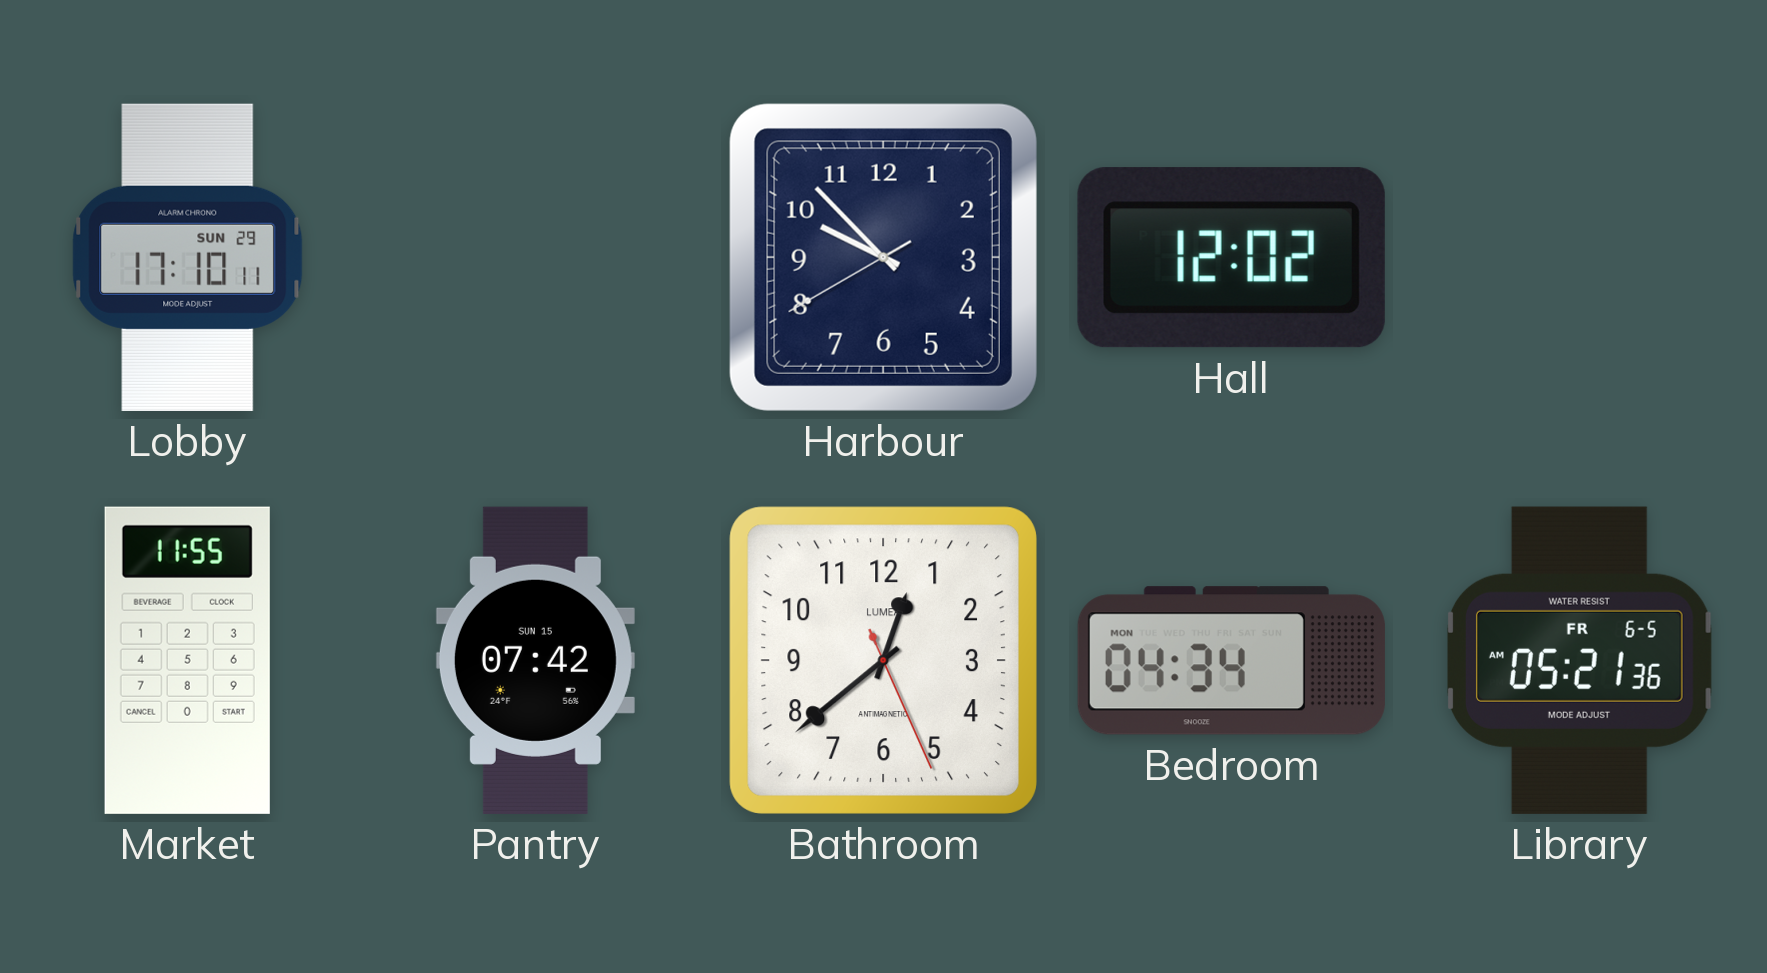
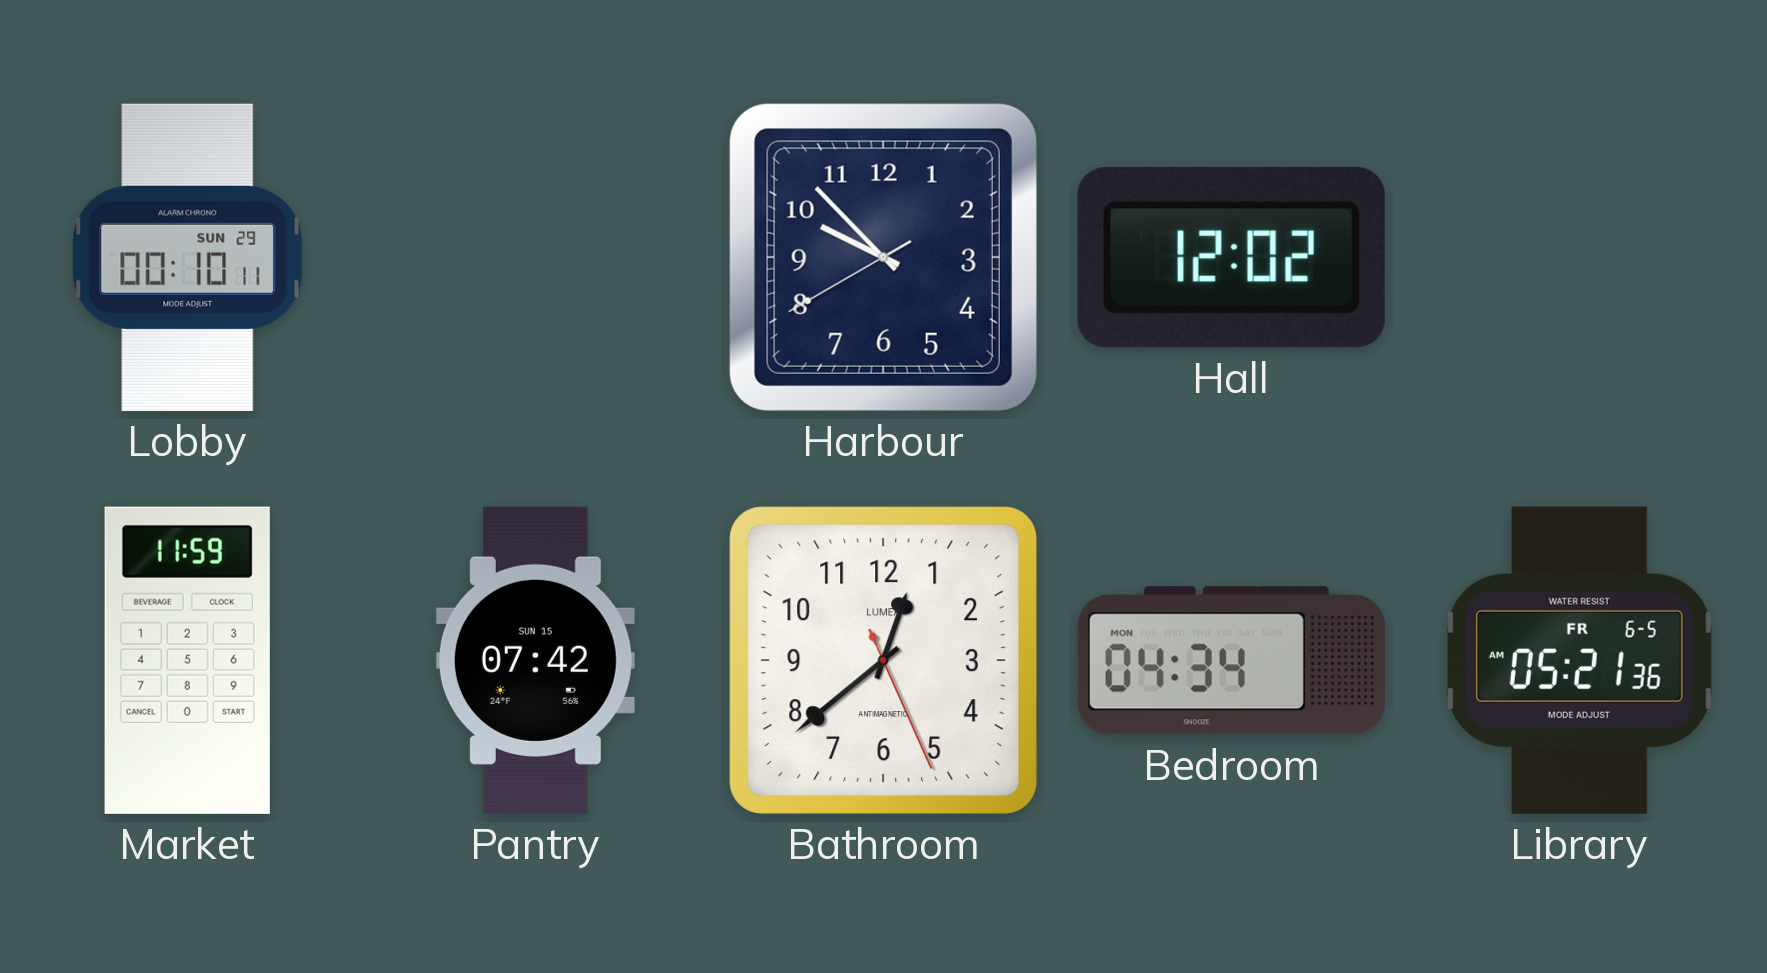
Lobby: 17:10 -> 00:10 (188, 257)
Market: 11:55 -> 11:59 (187, 660)
